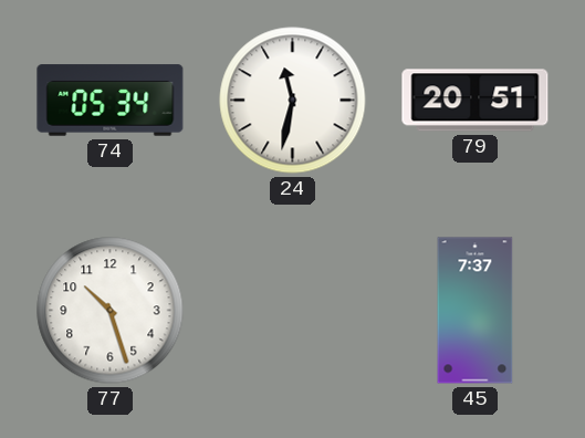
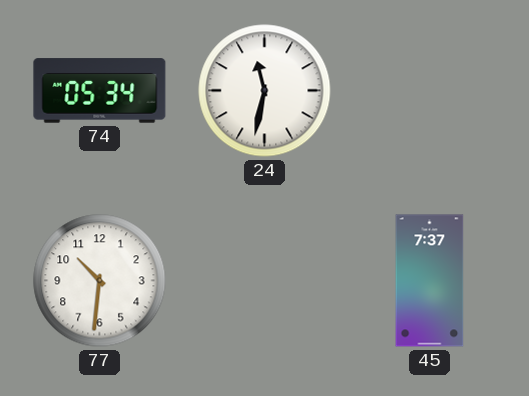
79: 20:51 -> none (476, 101)
77: 10:27 -> 10:31 (100, 281)
